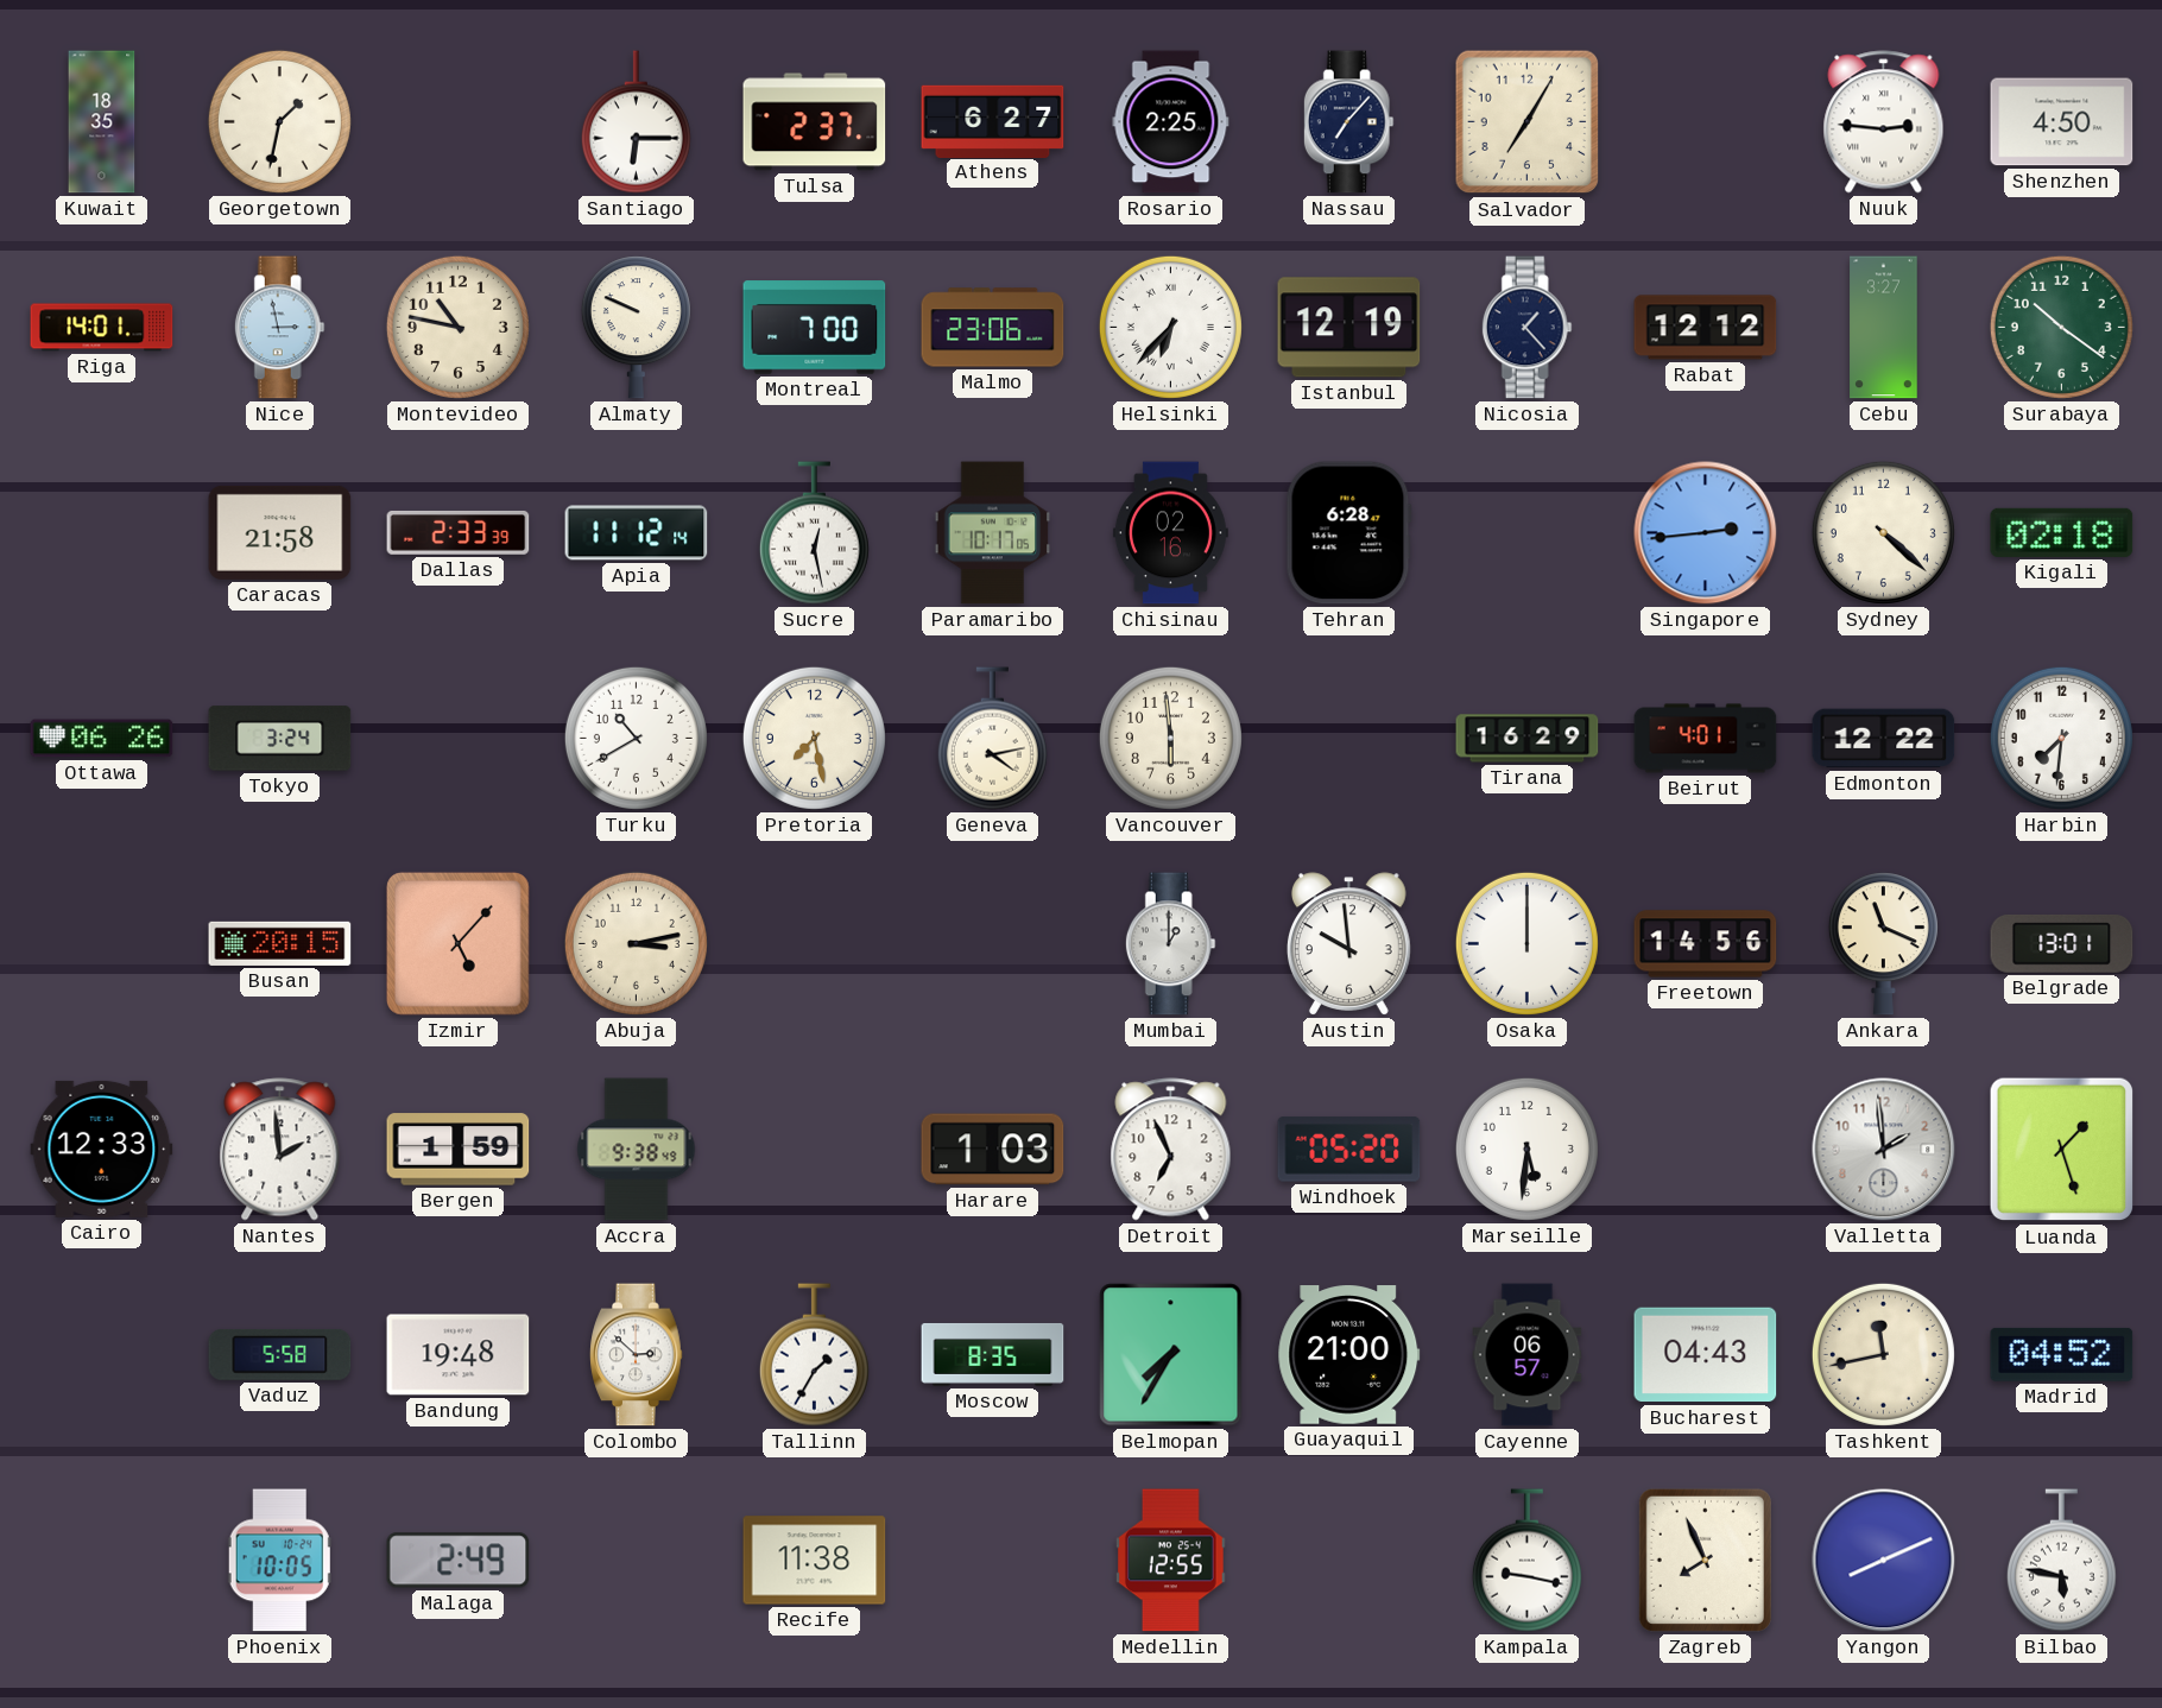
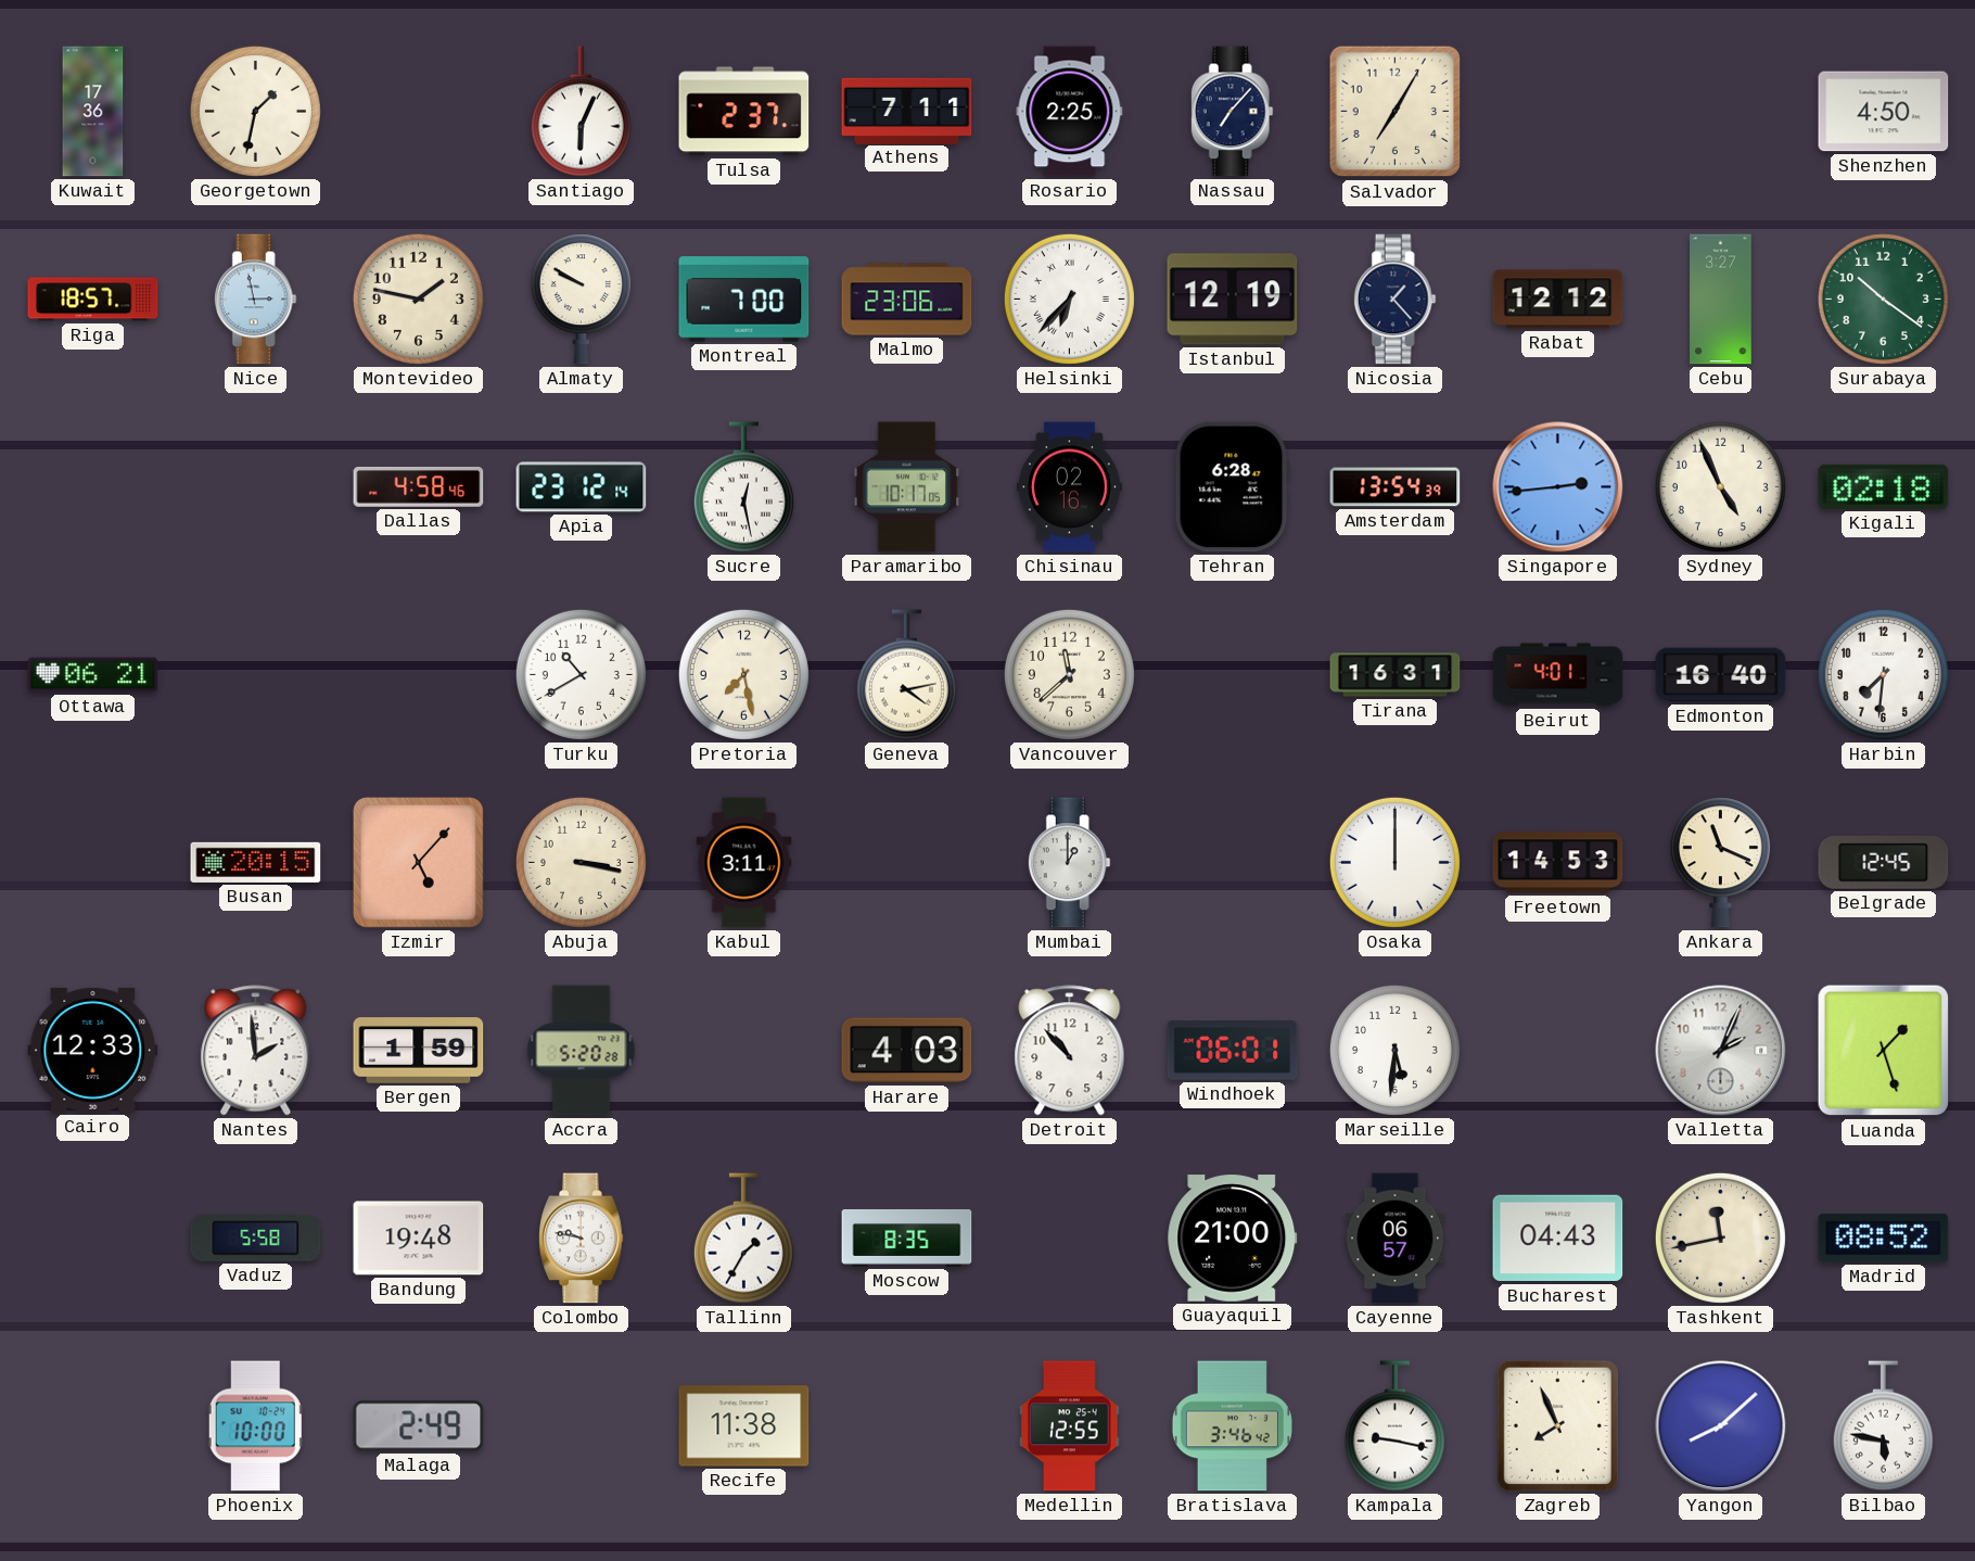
Kuwait: 18:35 -> 17:36 (93, 112)
Santiago: 6:15 -> 6:04 (581, 112)
Athens: 6:27 -> 7:11 (907, 111)
Nuuk: 2:46 -> none (1884, 122)
Riga: 14:01 -> 18:57 (93, 300)
Montevideo: 10:47 -> 1:47 (418, 299)
Almaty: 9:49 -> 9:50 (581, 300)
Caracas: 21:58 -> none (280, 532)
Dallas: 2:33 -> 4:58 (419, 487)
Apia: 11:12 -> 23:12 (582, 487)
Amsterdam: none -> 13:54 (1396, 487)
Sydney: 4:22 -> 4:56 (1720, 486)
Ottawa: 06:26 -> 06:21 (93, 675)
Tokyo: 3:24 -> none (280, 739)
Vancouver: 5:59 -> 11:38 (1069, 674)
Tirana: 16:29 -> 16:31 (1396, 675)
Edmonton: 12:22 -> 16:40 (1721, 675)
Abuja: 3:13 -> 3:17 (581, 862)
Kabul: none -> 3:11 (744, 863)
Austin: 9:59 -> none (1348, 944)
Freetown: 14:56 -> 14:53 (1558, 863)
Belgrade: 13:01 -> 12:45 (1884, 862)
Accra: 9:38 -> 5:20 (582, 1051)
Harare: 1:03 -> 4:03 (907, 1051)
Detroit: 6:56 -> 10:53 (1070, 1051)
Windhoek: 05:20 -> 06:01 (1233, 1051)
Valletta: 1:59 -> 2:04 (1721, 1051)
Colombo: 2:52 -> 9:47 (582, 1239)
Belmopan: 7:35 -> none (1171, 1355)
Madrid: 04:52 -> 08:52 (1884, 1238)
Phoenix: 10:05 -> 10:00 (256, 1426)
Bratislava: none -> 3:46 (1232, 1426)
Yangon: 8:11 -> 8:08 (1721, 1426)
